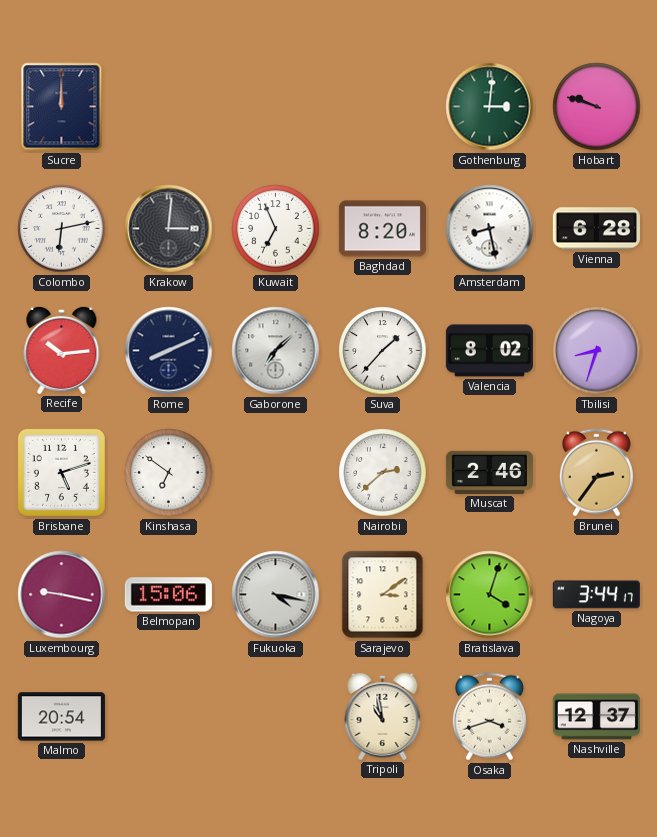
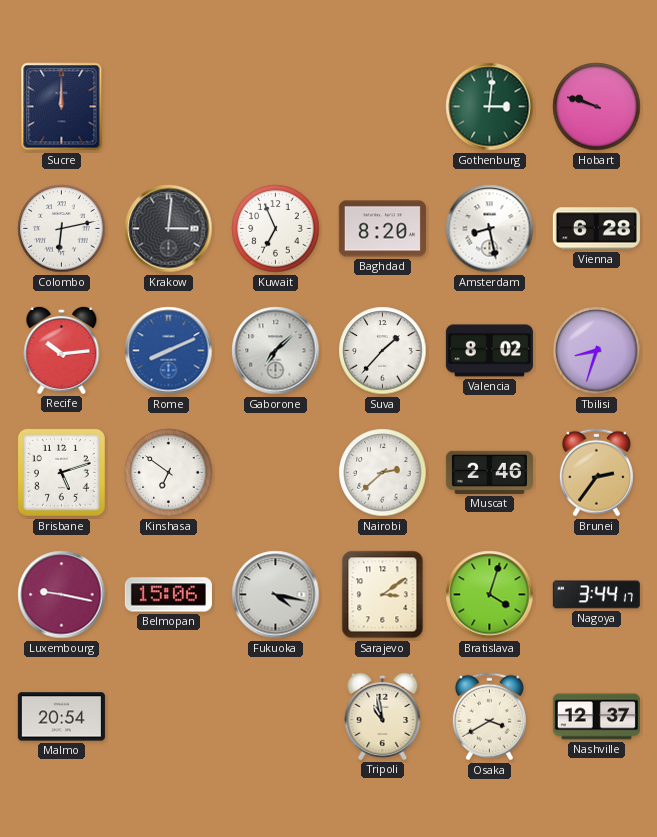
Rome dial: navy -> blue (169, 351)
Osaka: 3:42 -> 3:40 (489, 717)
